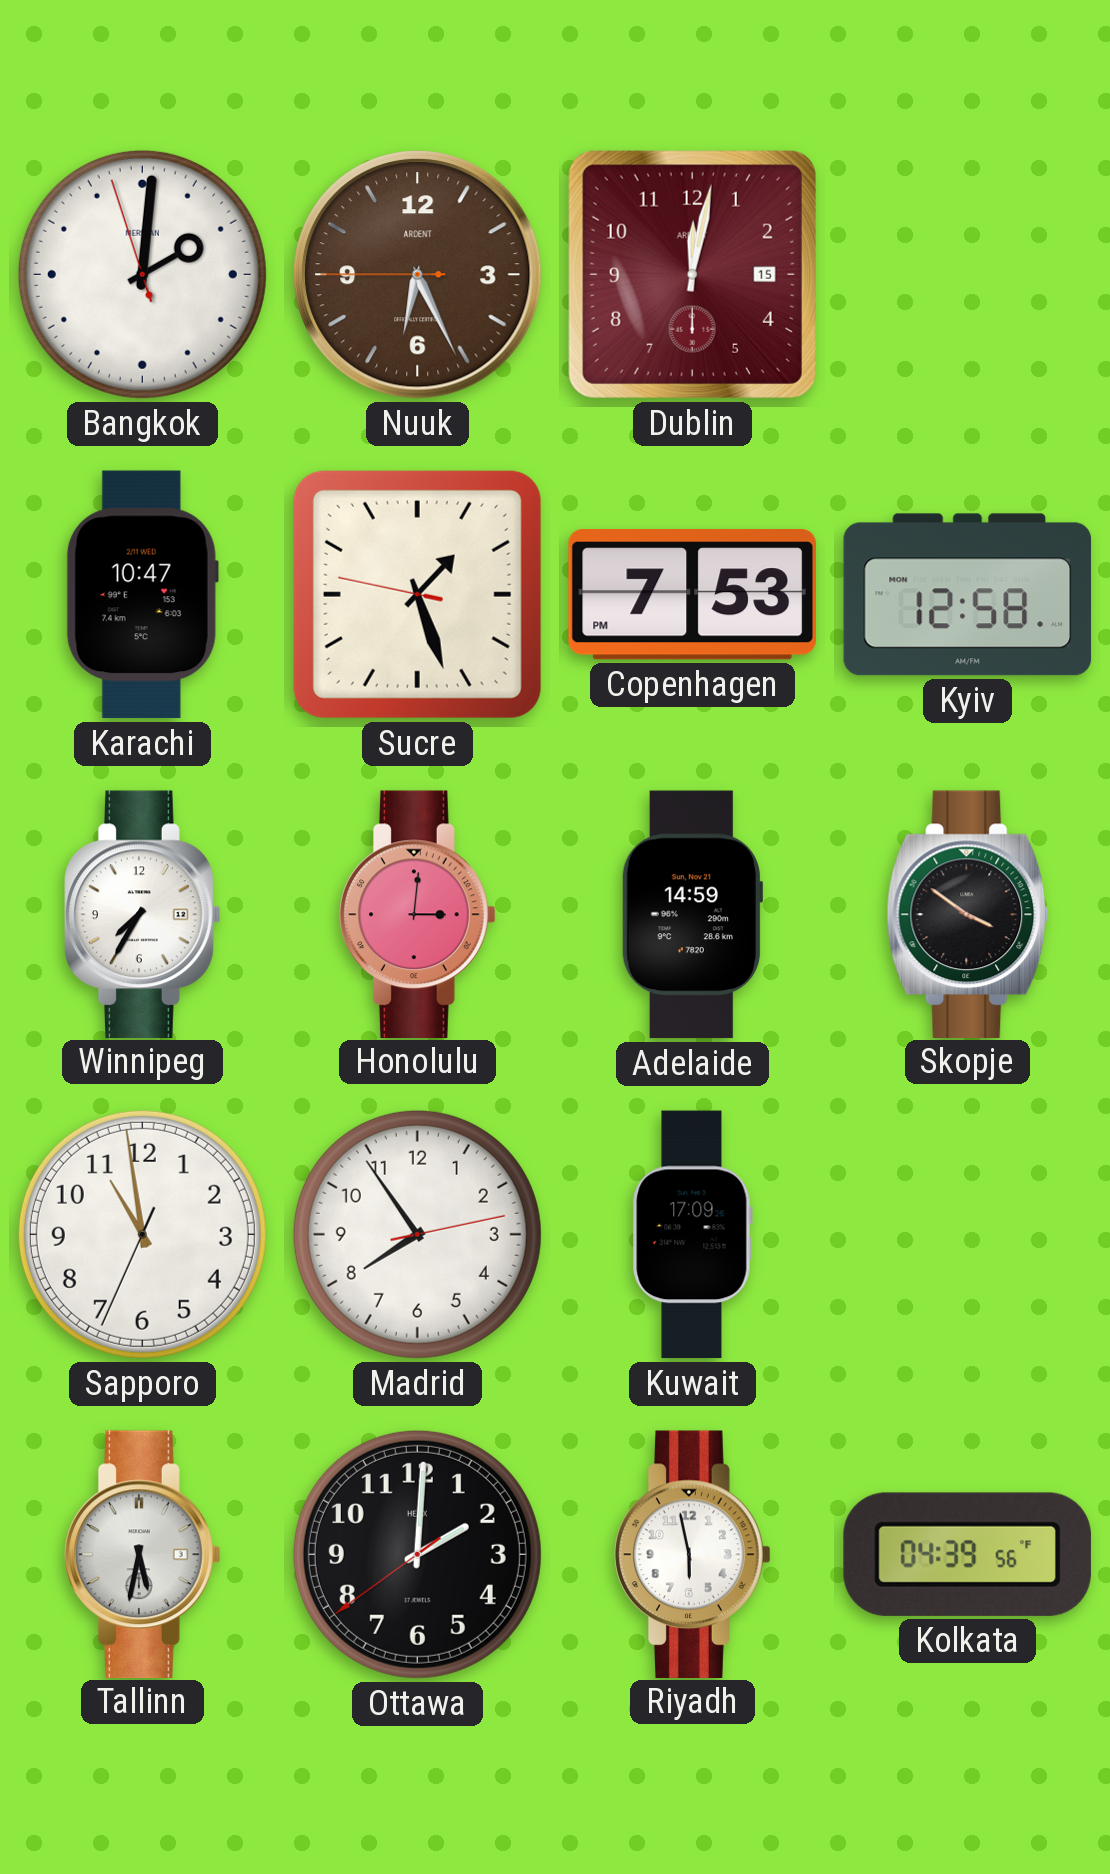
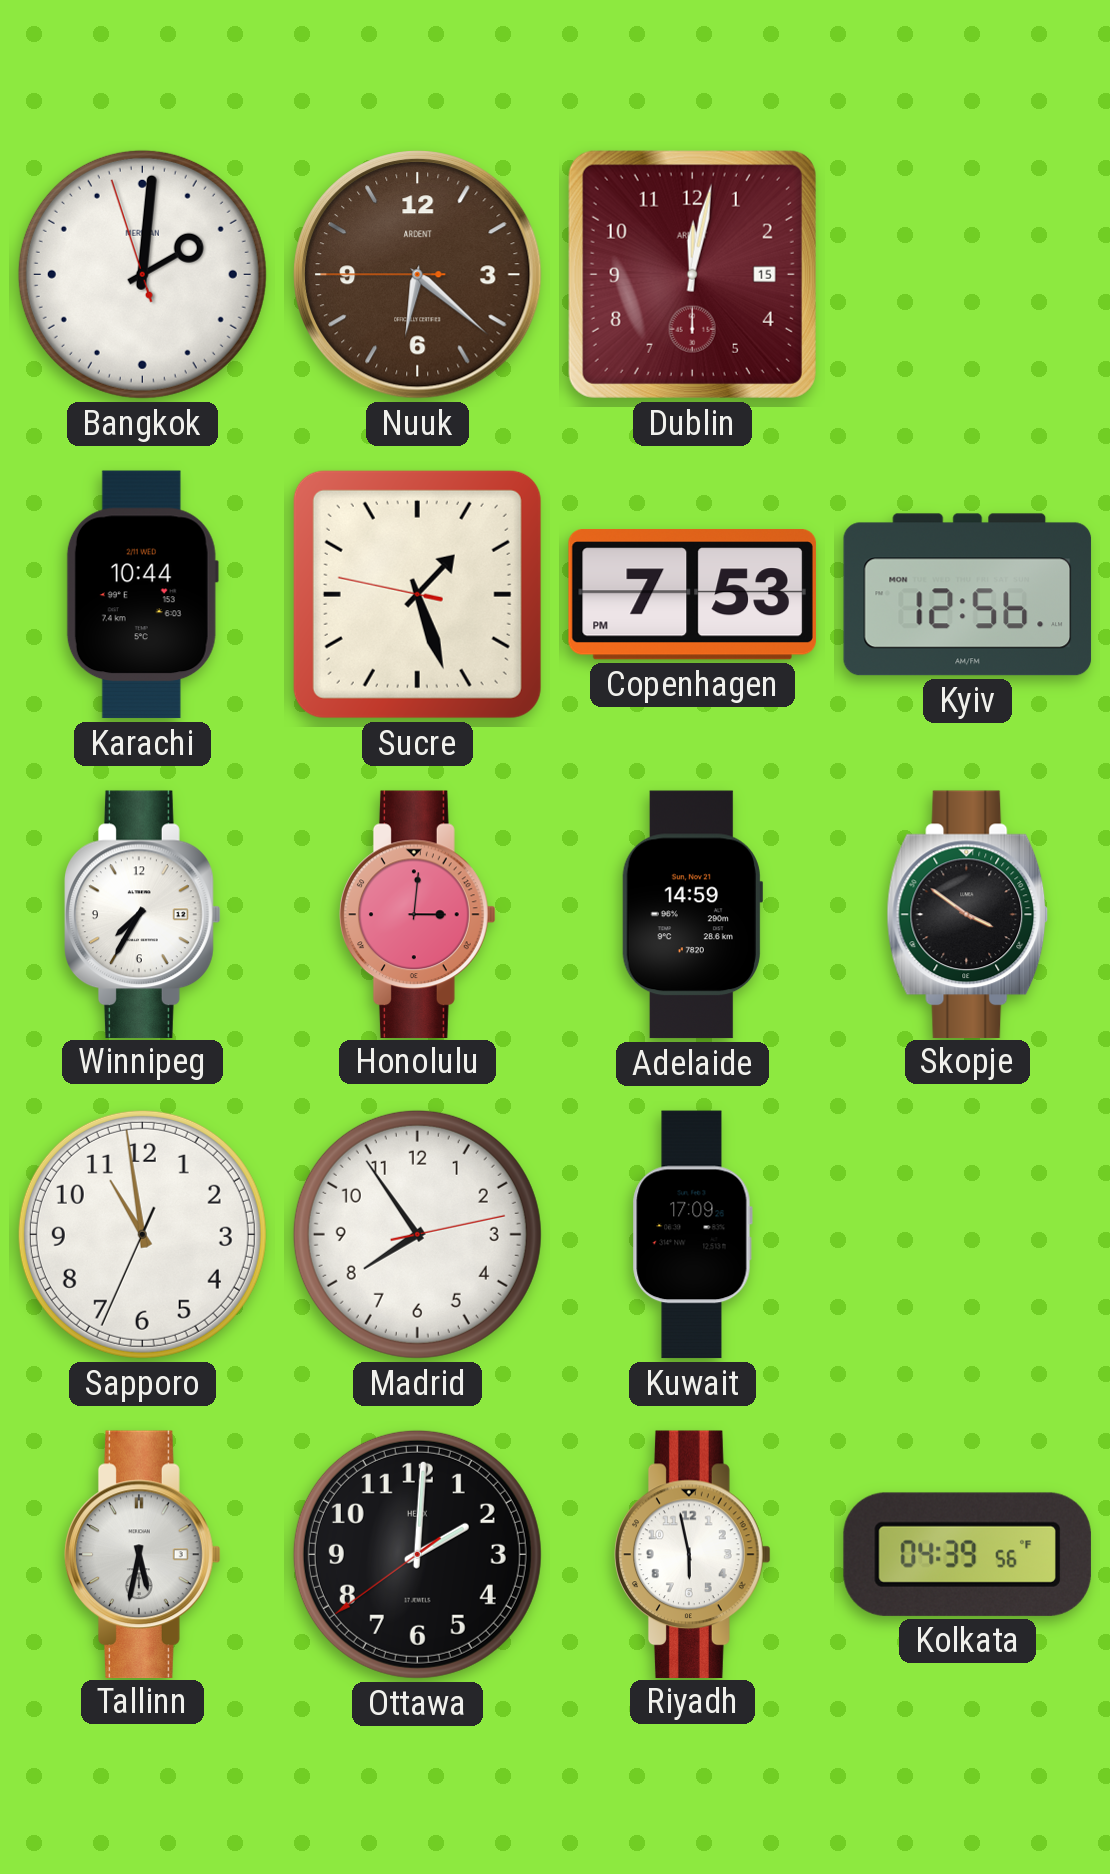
Nuuk: 6:25 -> 6:21 (418, 275)
Karachi: 10:47 -> 10:44 (142, 595)
Kyiv: 12:58 -> 12:56 (968, 595)
